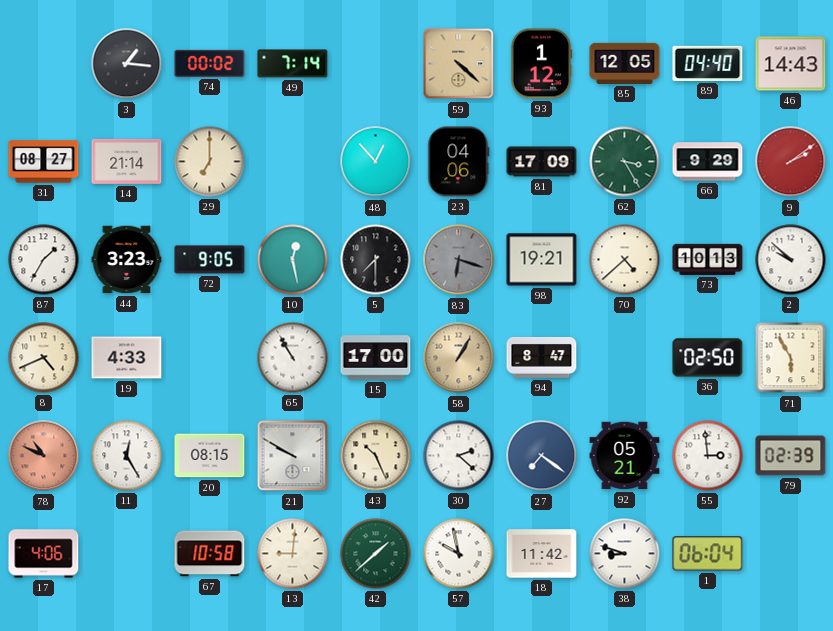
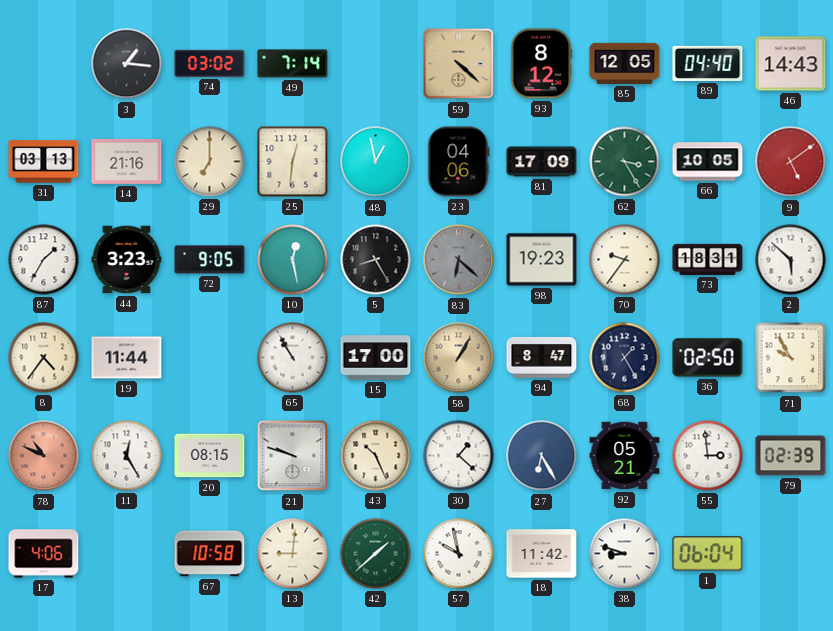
74: 00:02 -> 03:02 (210, 63)
93: 1:12 -> 8:12 (541, 64)
31: 08:27 -> 03:13 (44, 162)
14: 21:14 -> 21:16 (127, 161)
25: none -> 12:31 (293, 162)
48: 12:53 -> 12:58 (376, 162)
66: 9:29 -> 10:05 (708, 162)
9: 2:09 -> 5:09 (791, 162)
5: 7:30 -> 8:25 (376, 260)
83: 6:18 -> 6:22 (459, 260)
98: 19:21 -> 19:23 (542, 260)
70: 4:38 -> 9:36 (625, 260)
73: 10:13 -> 18:31 (708, 259)
2: 9:52 -> 5:52 (791, 260)
8: 4:41 -> 4:36 (44, 358)
19: 4:33 -> 11:44 (127, 358)
68: none -> 1:25 (625, 358)
71: 5:55 -> 9:55 (791, 358)
21: 9:50 -> 9:48 (293, 456)
30: 2:22 -> 1:22 (459, 456)
27: 7:21 -> 6:25 (542, 456)
